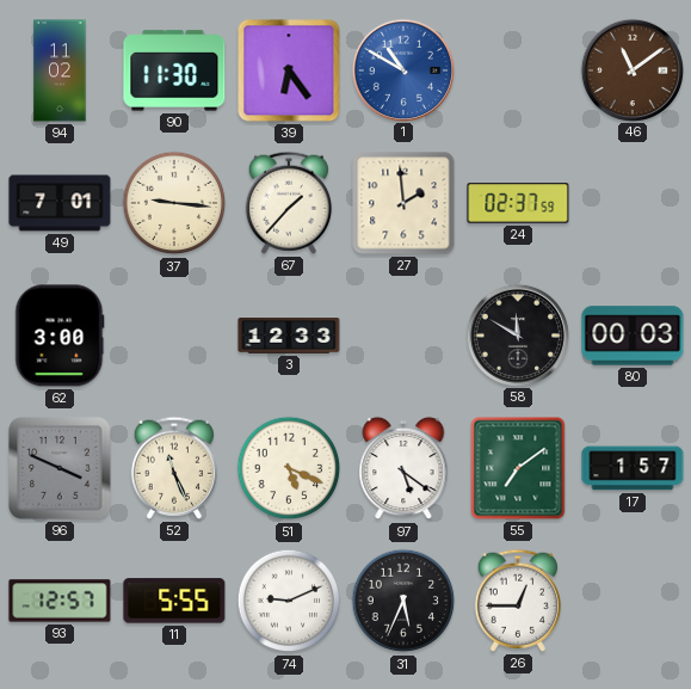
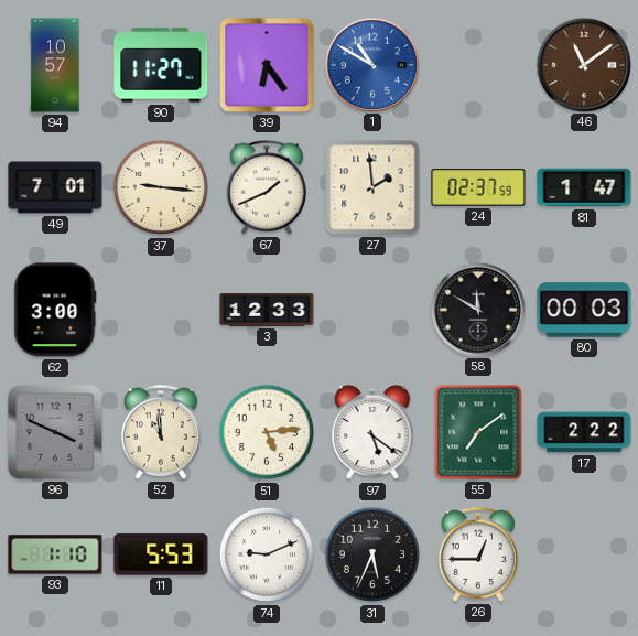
94: 11:02 -> 10:57 (55, 65)
90: 11:30 -> 11:27 (161, 65)
67: 1:37 -> 1:41 (267, 187)
81: none -> 1:47 (584, 187)
52: 11:26 -> 10:59 (161, 432)
51: 5:19 -> 5:14 (267, 432)
17: 1:57 -> 2:22 (584, 432)
93: 12:57 -> 1:10 (55, 554)
11: 5:55 -> 5:53 (161, 554)
